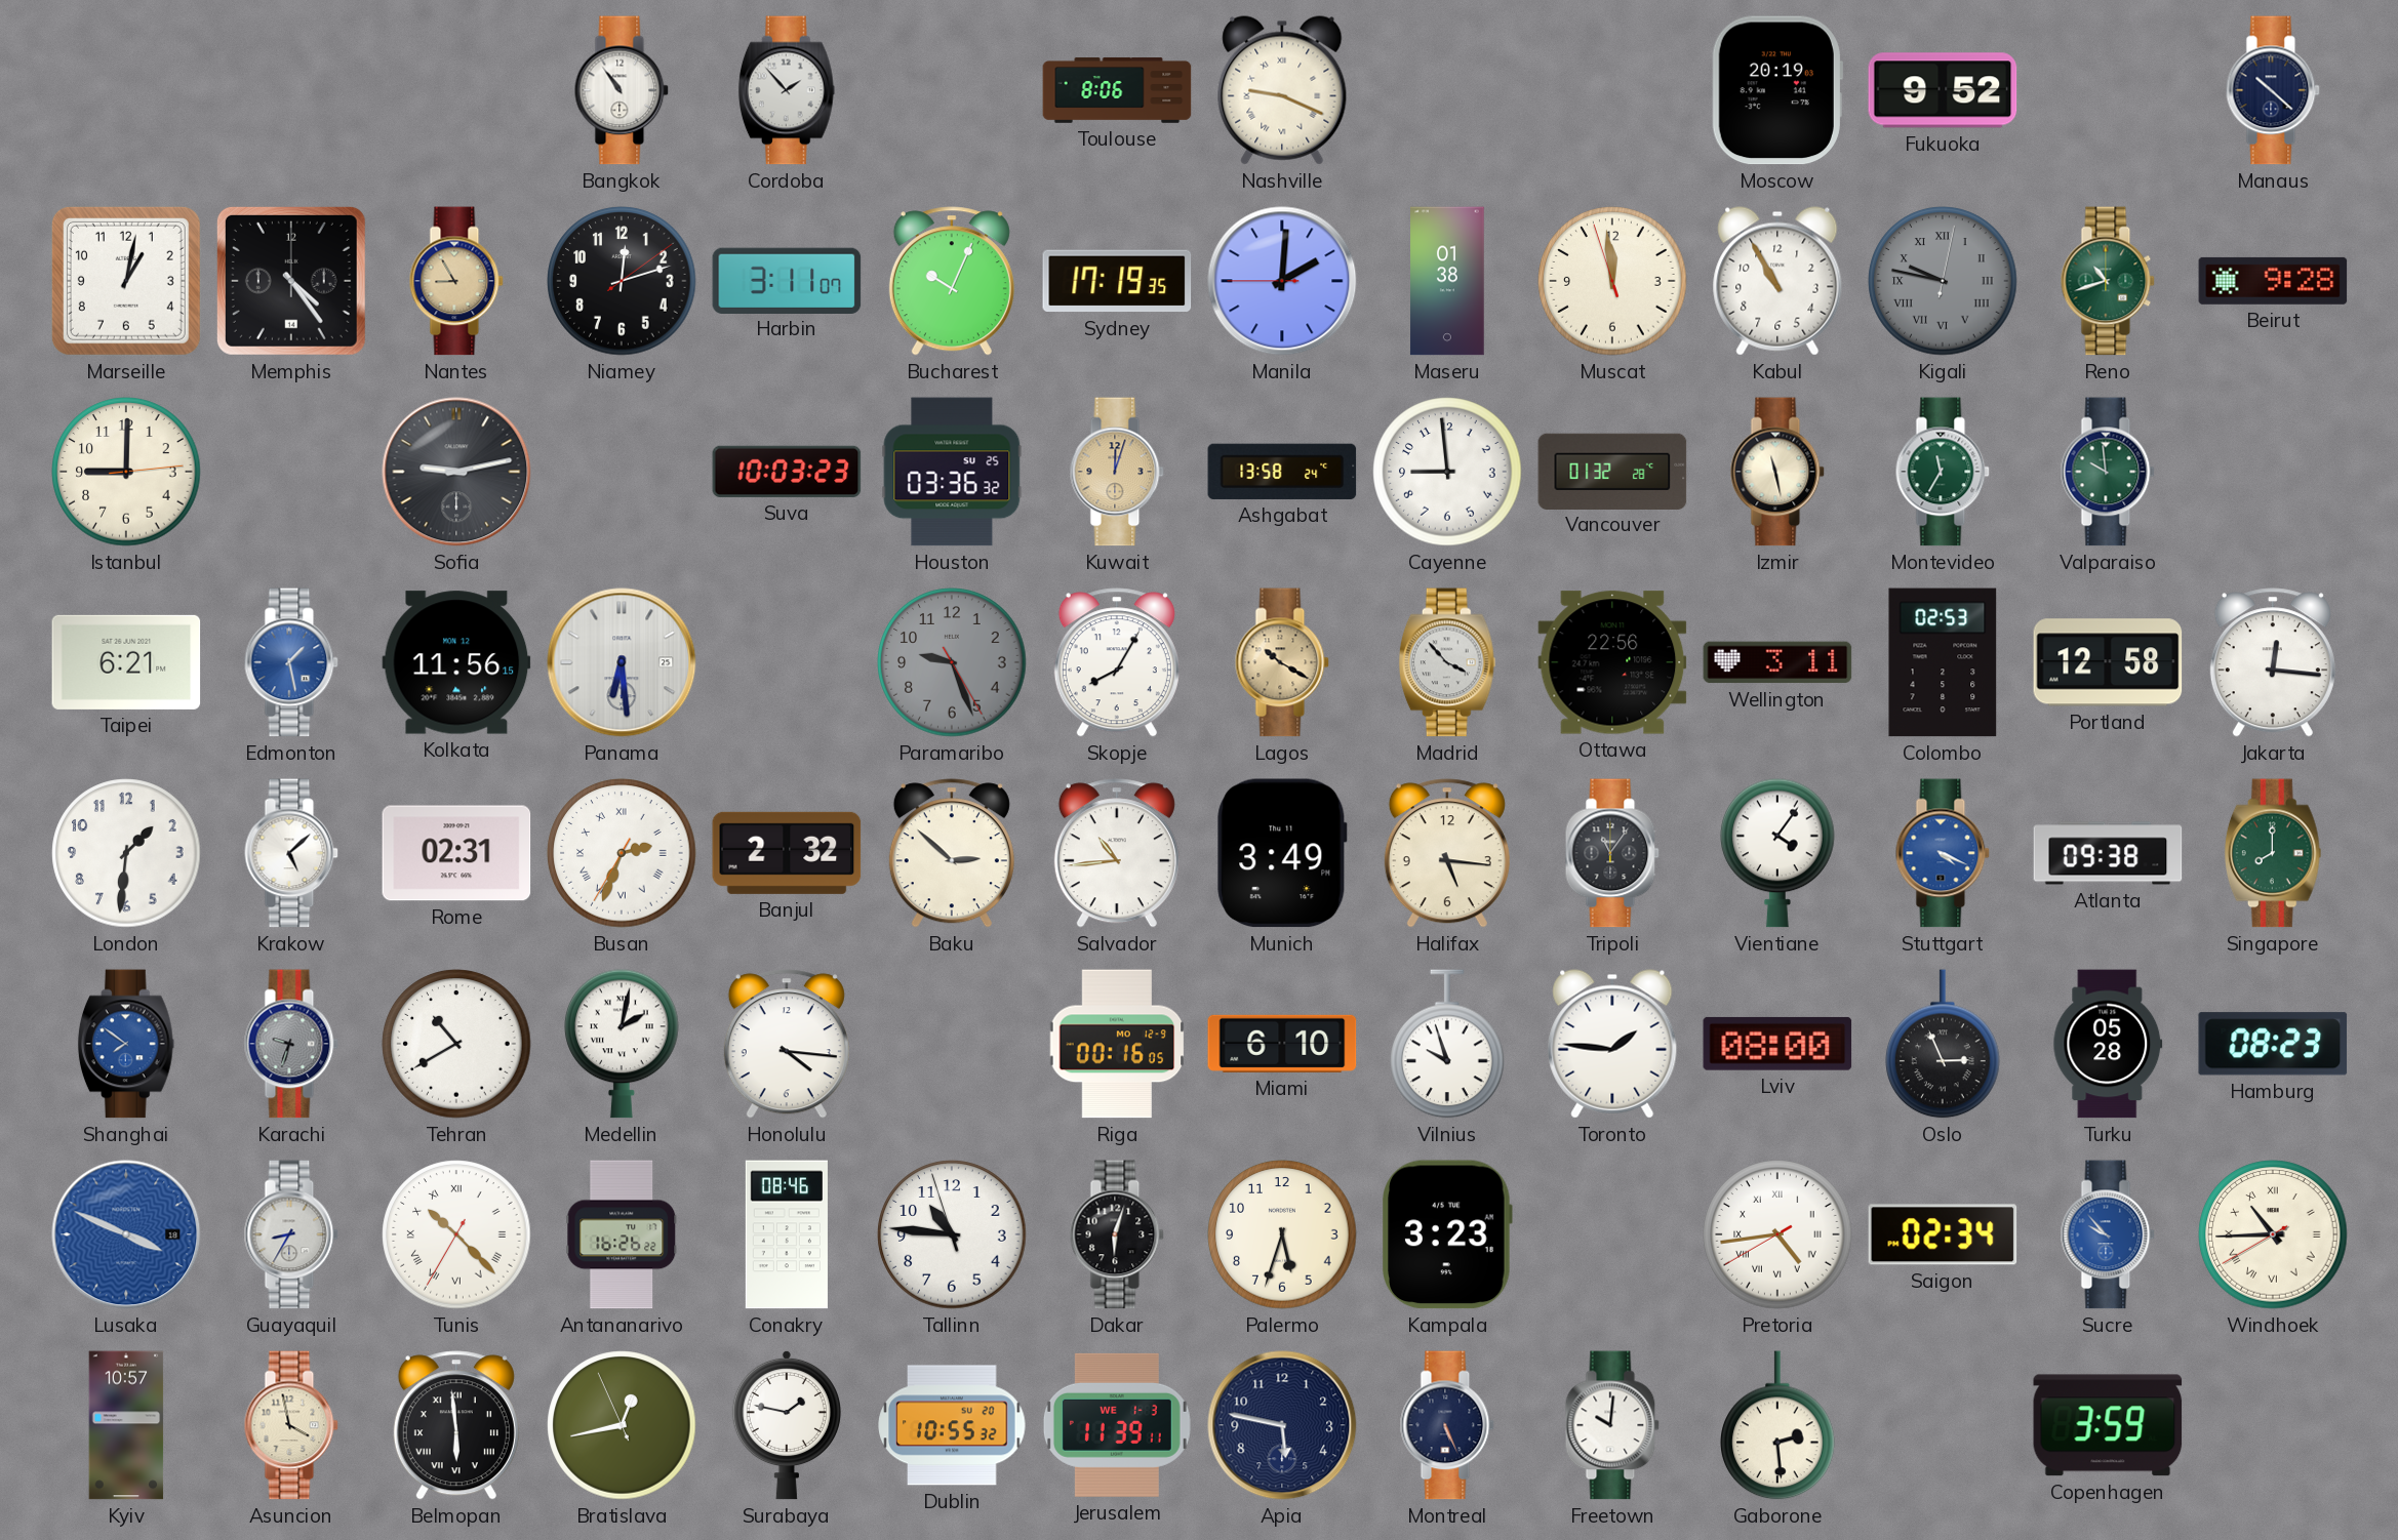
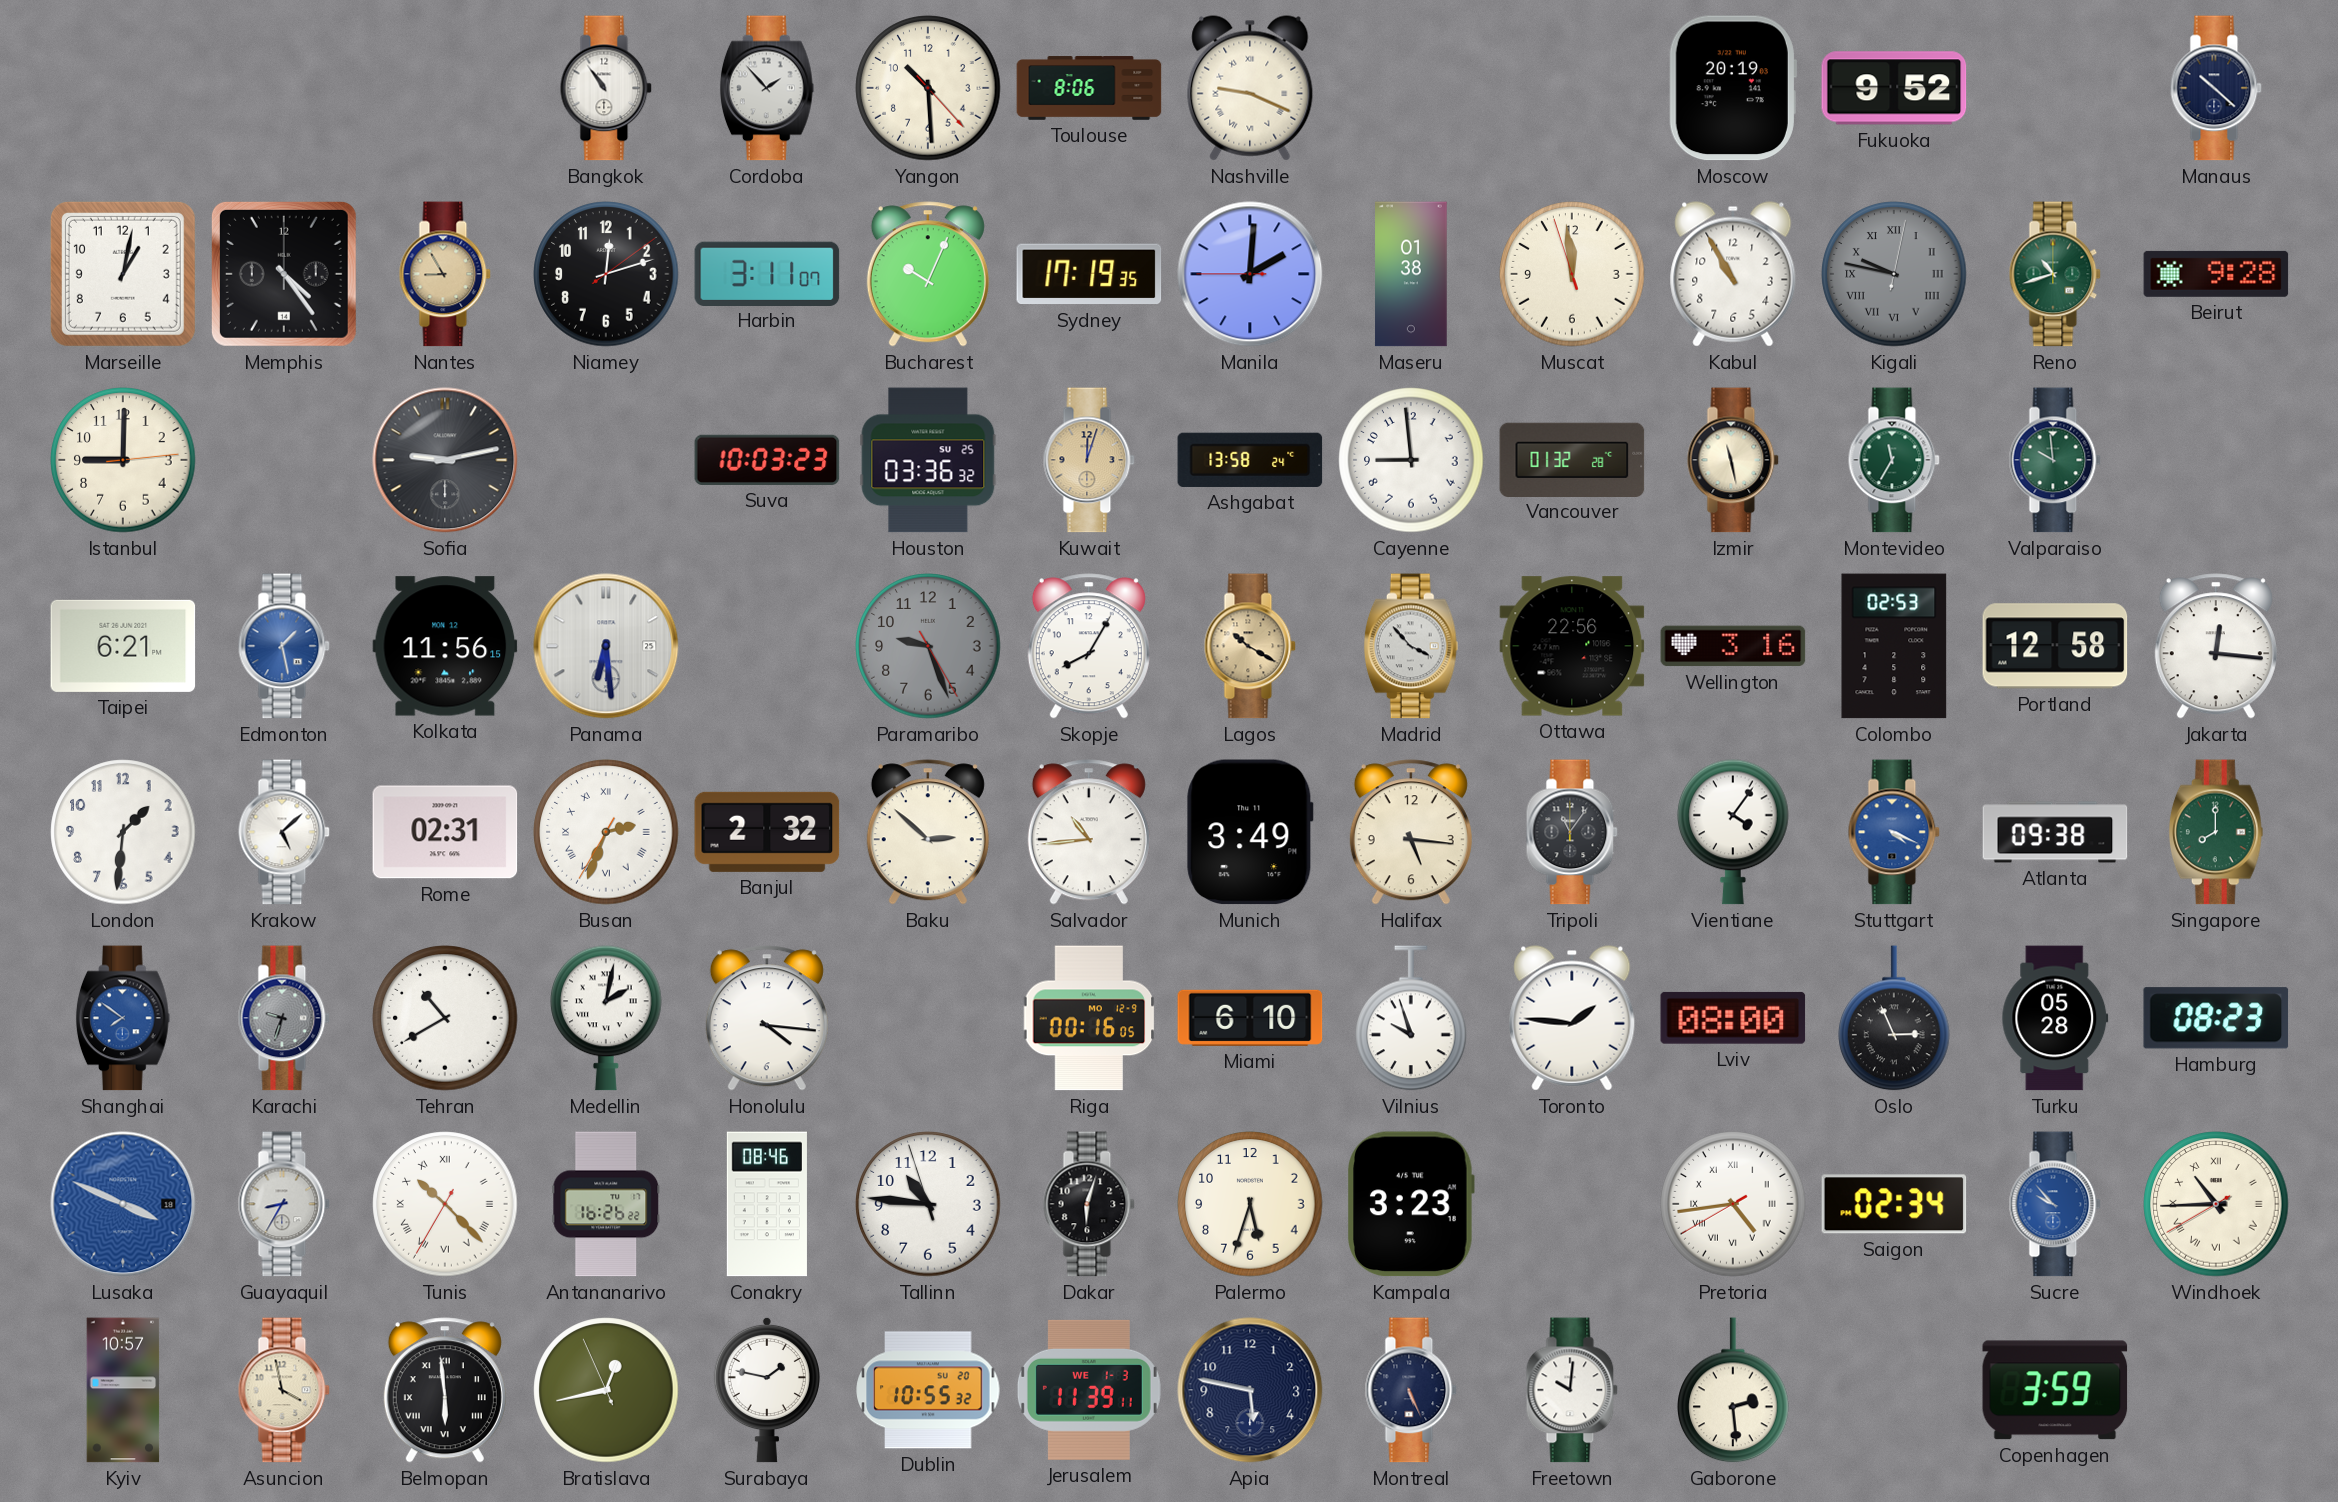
Yangon: none -> 10:29 (928, 88)
Wellington: 3:11 -> 3:16 (1733, 646)
